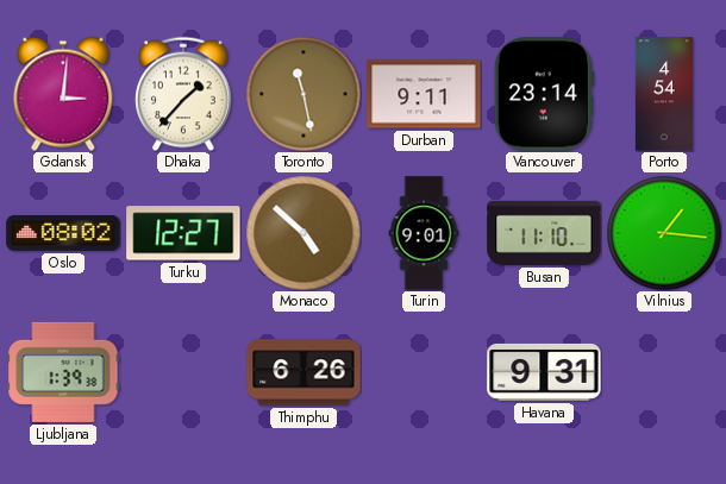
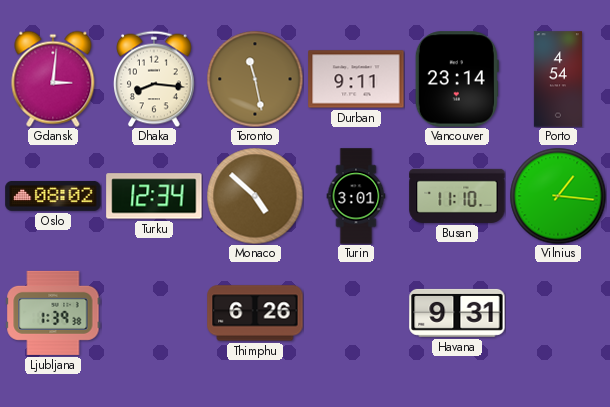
Dhaka: 1:37 -> 8:16 (154, 79)
Turku: 12:27 -> 12:34 (154, 196)
Turin: 9:01 -> 3:01 (356, 196)
